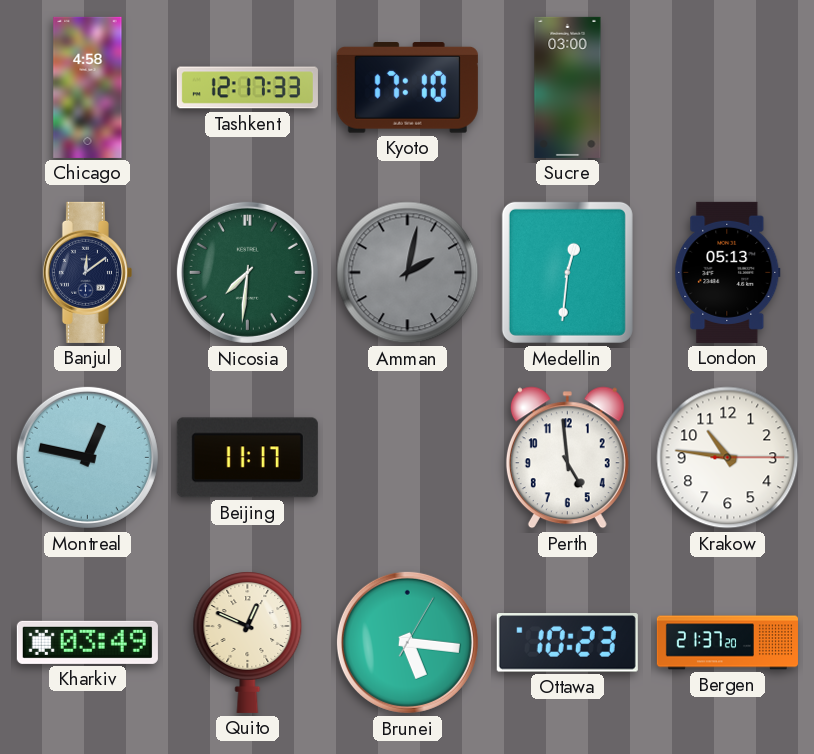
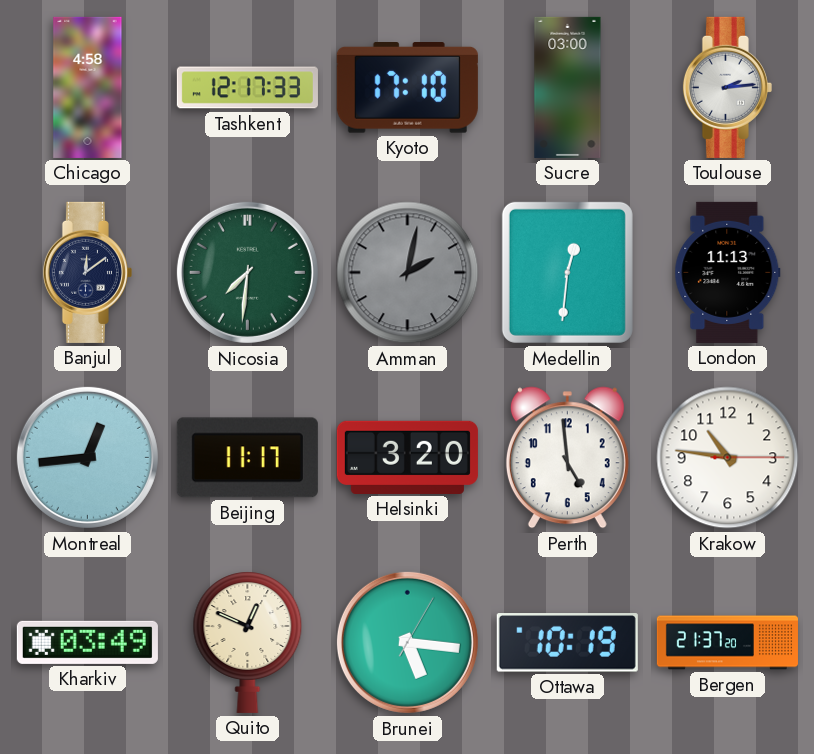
Toulouse: none -> 2:14 (727, 87)
London: 05:13 -> 11:13 (728, 272)
Montreal: 12:47 -> 12:44 (87, 457)
Helsinki: none -> 3:20 (407, 457)
Ottawa: 10:23 -> 10:19 (567, 643)
